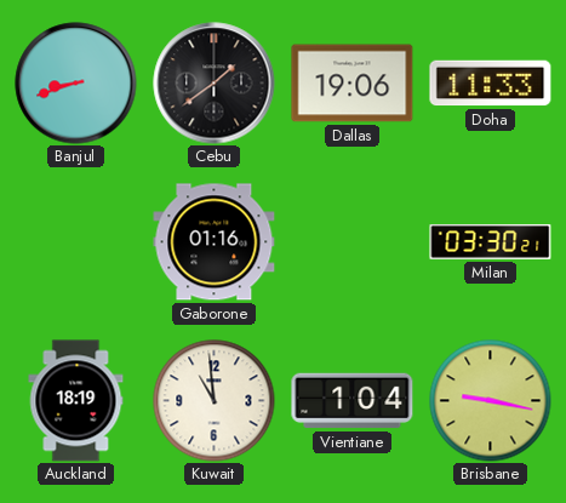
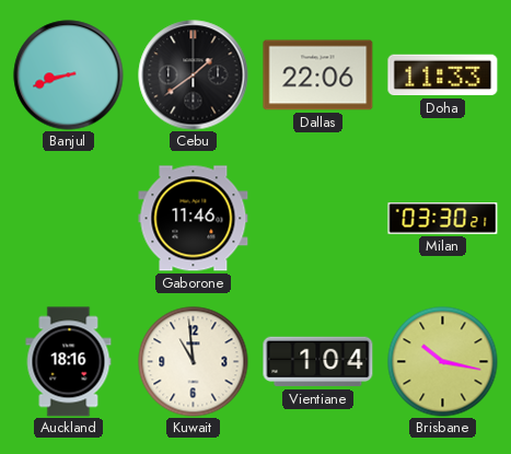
Dallas: 19:06 -> 22:06 (318, 75)
Gaborone: 01:16 -> 11:46 (194, 219)
Auckland: 18:19 -> 18:16 (69, 362)
Brisbane: 9:17 -> 10:17 (443, 362)
